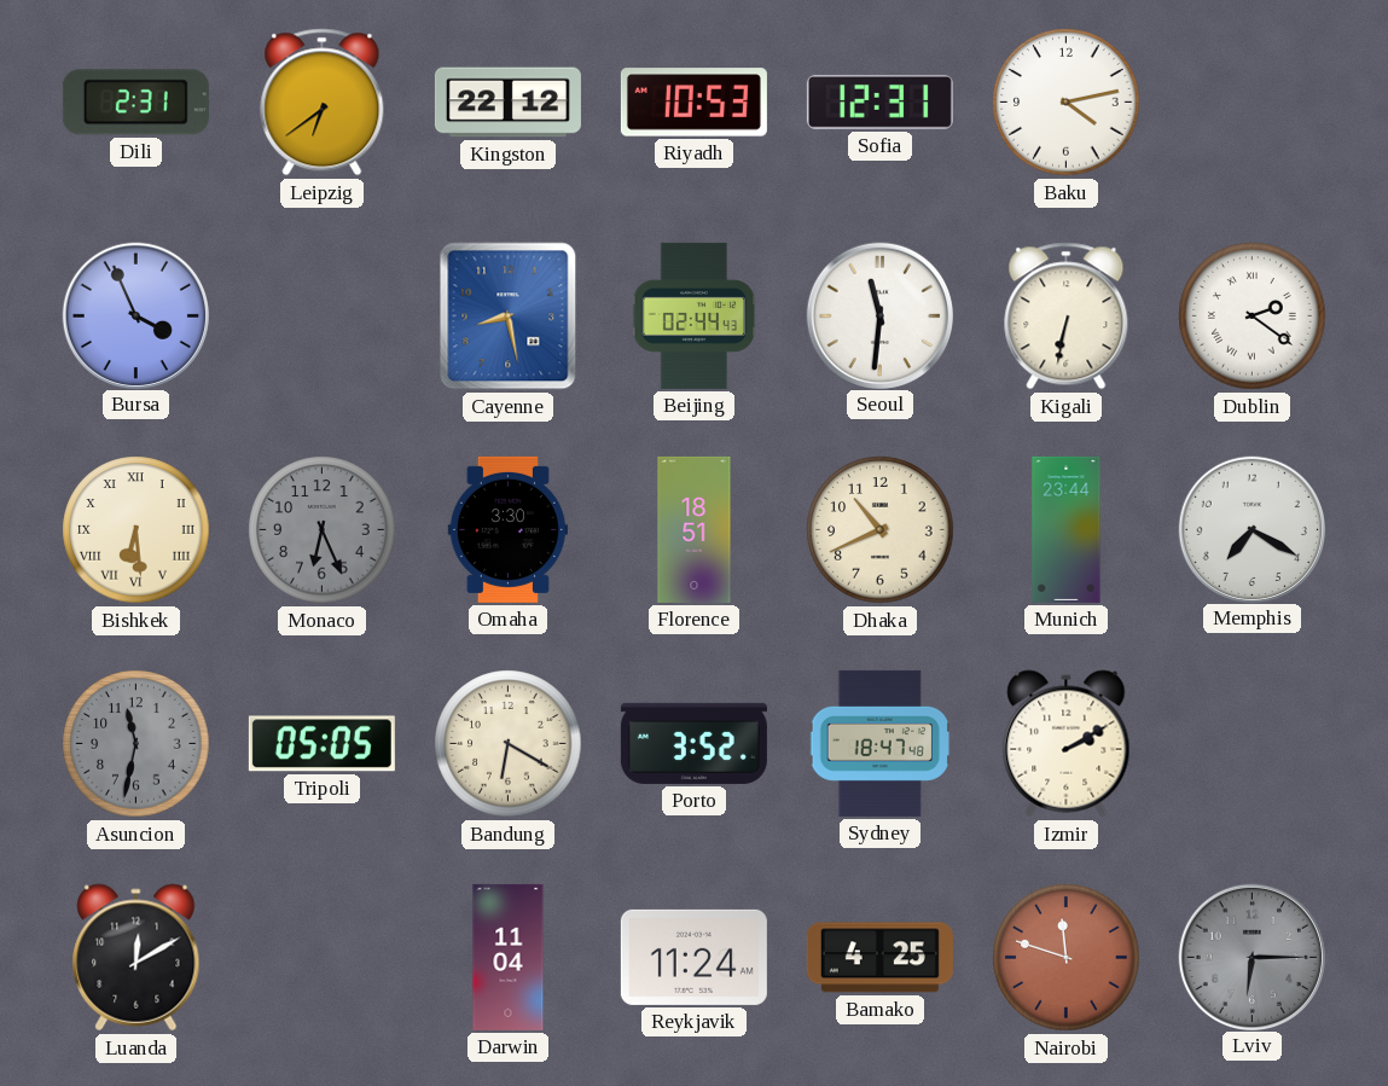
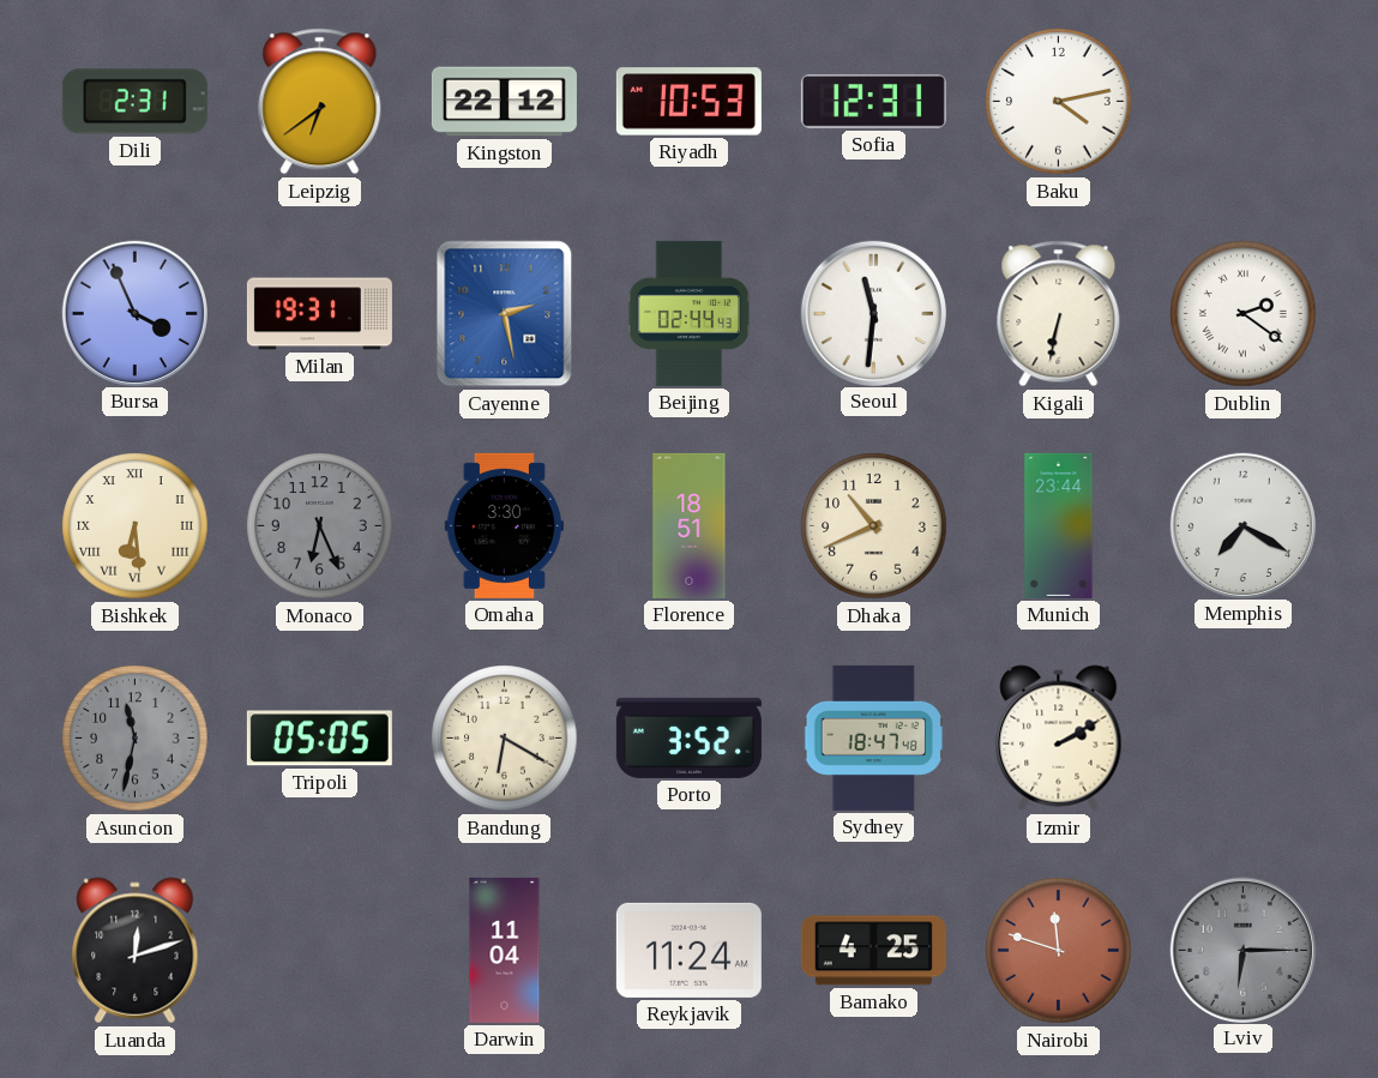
Milan: none -> 19:31 (319, 314)
Cayenne: 8:28 -> 2:28 (505, 314)
Luanda: 12:10 -> 12:12 (136, 951)
